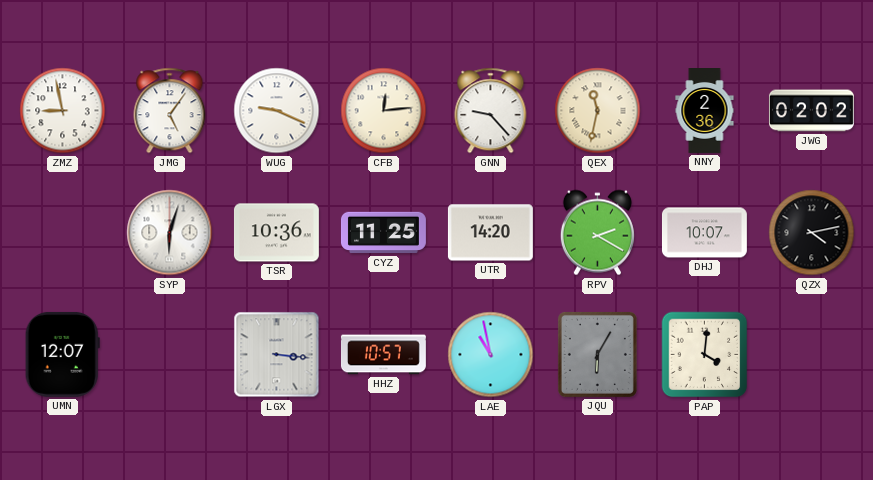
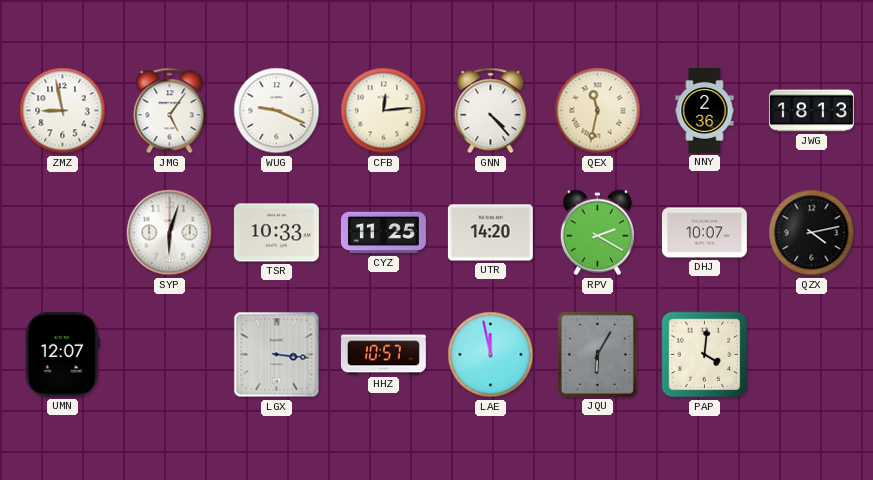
GNN: 9:23 -> 4:23 (491, 111)
JWG: 02:02 -> 18:13 (811, 111)
TSR: 10:36 -> 10:33 (276, 233)
LAE: 10:58 -> 11:58 (491, 355)
